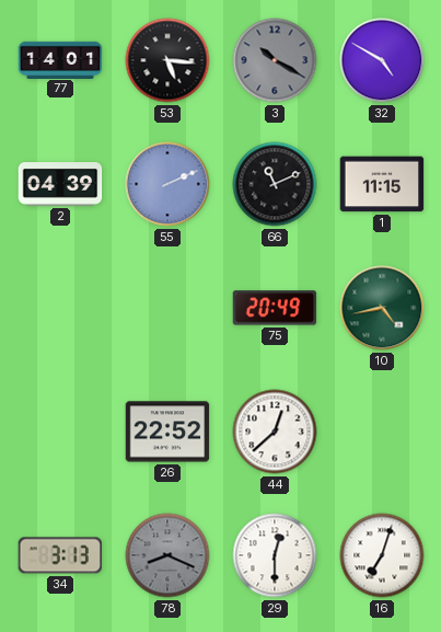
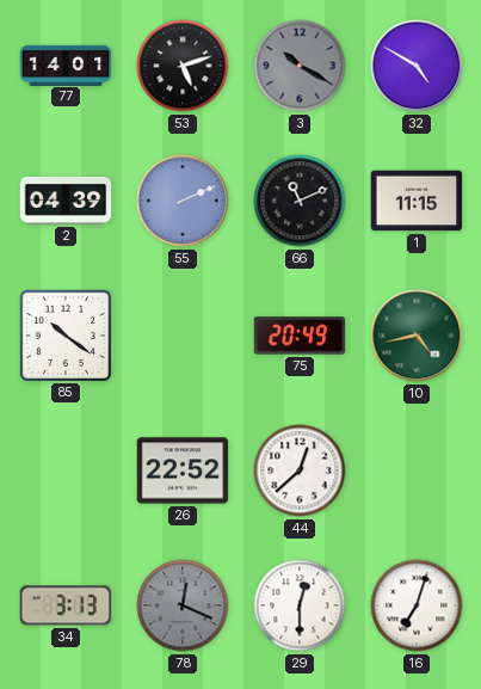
53: 5:16 -> 5:12 (183, 66)
85: none -> 10:21 (64, 334)
78: 8:19 -> 12:19 (183, 605)
